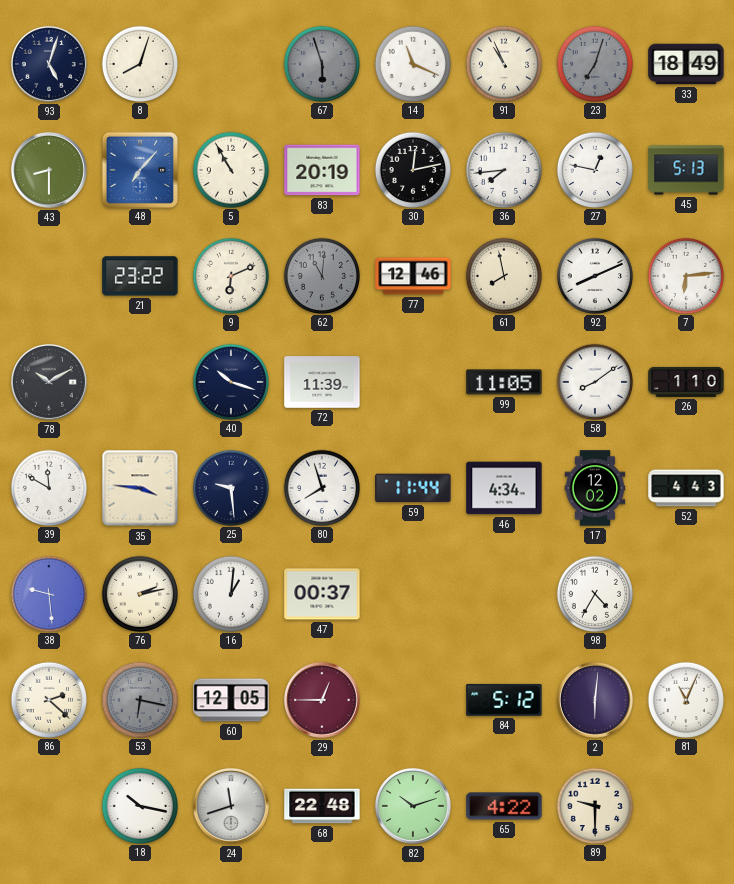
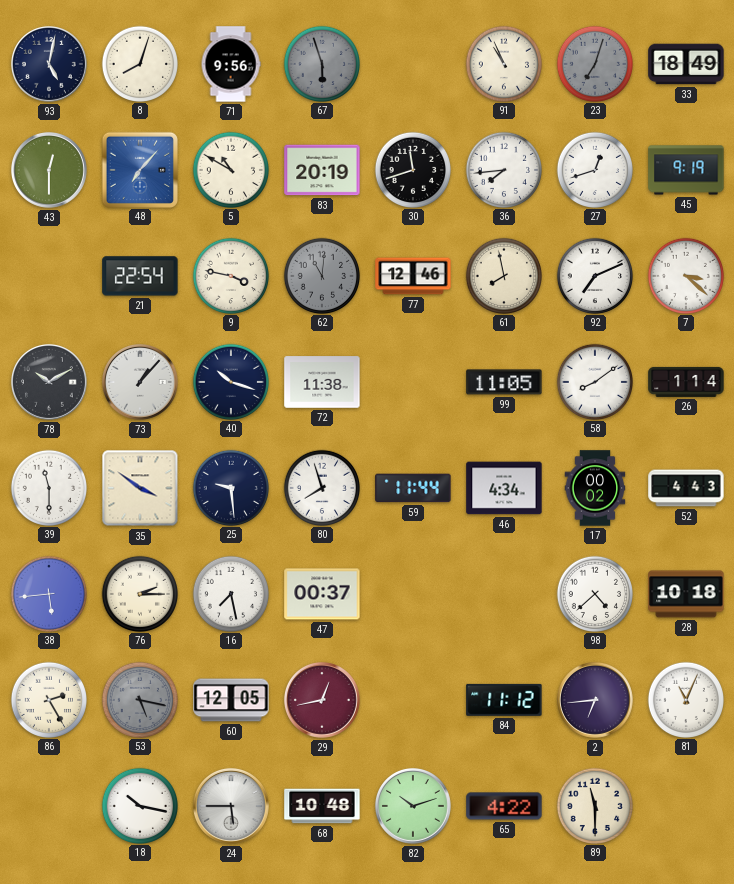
93: 5:03 -> 5:02 (49, 64)
71: none -> 9:56 (231, 64)
14: 11:19 -> none (412, 63)
43: 8:30 -> 12:30 (49, 170)
5: 10:55 -> 10:50 (230, 169)
30: 12:13 -> 11:42 (412, 169)
27: 12:47 -> 12:42 (594, 169)
45: 5:13 -> 9:19 (686, 170)
21: 23:22 -> 22:54 (140, 276)
9: 6:11 -> 3:47 (230, 275)
92: 8:11 -> 7:11 (594, 275)
7: 6:14 -> 3:22 (685, 275)
73: none -> 1:07 (140, 382)
72: 11:39 -> 11:38 (322, 382)
26: 1:10 -> 1:14 (686, 382)
39: 11:50 -> 11:30 (48, 487)
35: 3:46 -> 3:51 (140, 488)
17: 12:02 -> 00:02 (595, 488)
38: 9:29 -> 5:44 (48, 593)
76: 2:13 -> 2:15 (139, 593)
16: 1:01 -> 7:28 (230, 593)
98: 4:35 -> 4:38 (594, 593)
28: none -> 10:18 (686, 594)
86: 2:22 -> 2:25 (48, 699)
53: 6:17 -> 5:17 (139, 699)
29: 12:45 -> 12:43 (322, 700)
84: 5:12 -> 11:12 (504, 700)
2: 6:01 -> 6:44 (595, 700)
24: 11:42 -> 5:45 (231, 806)
68: 22:48 -> 10:48 (322, 806)
89: 9:30 -> 11:30 (594, 805)
